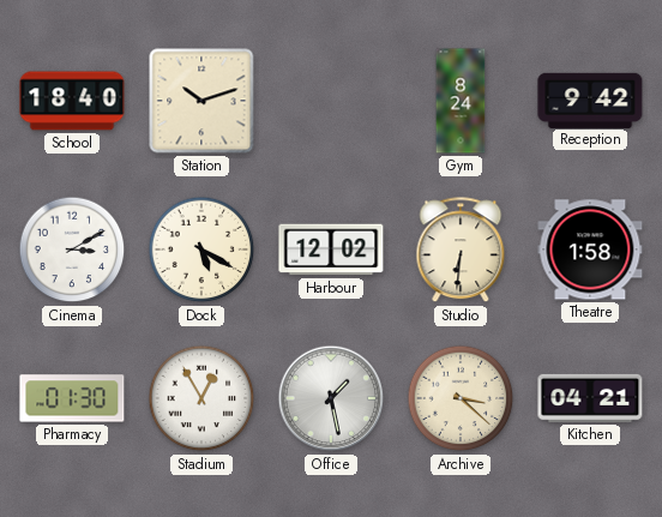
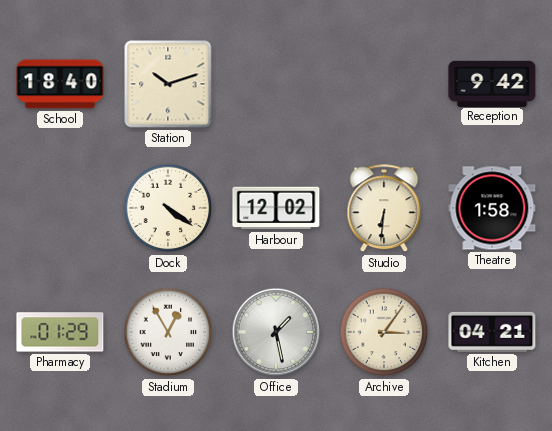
Gym: 8:24 -> none (461, 101)
Cinema: 3:10 -> none (72, 250)
Dock: 5:20 -> 4:21 (168, 208)
Pharmacy: 01:30 -> 01:29 (60, 332)
Archive: 3:22 -> 3:06 (384, 332)
